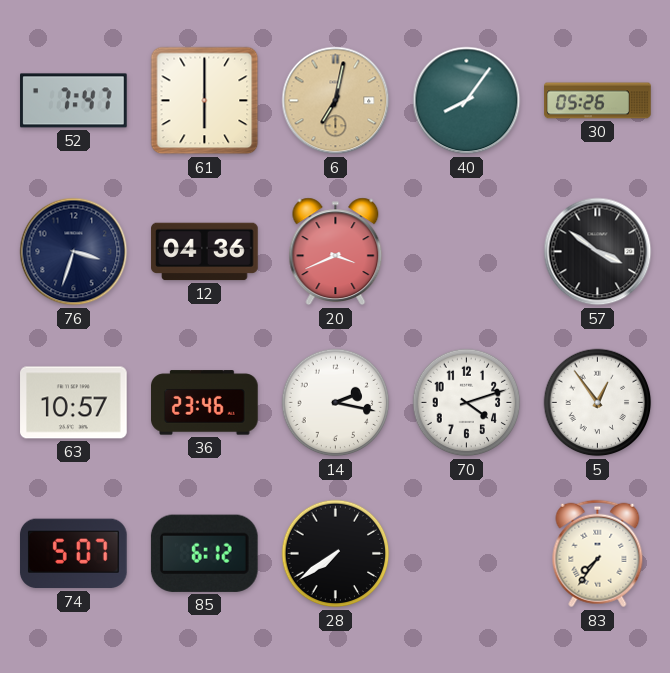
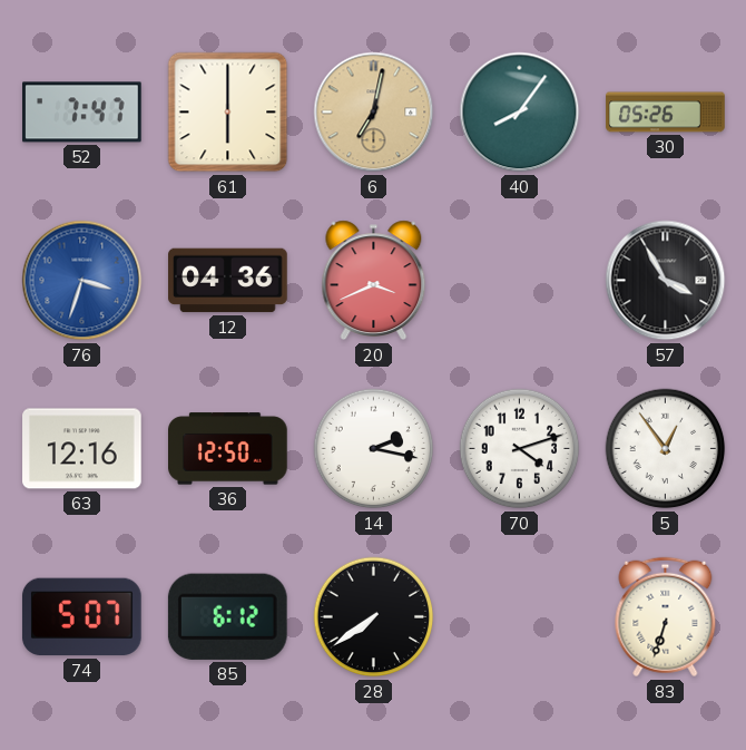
76 dial: navy -> blue (82, 281)
57: 3:51 -> 3:55 (666, 281)
63: 10:57 -> 12:16 (82, 449)
36: 23:46 -> 12:50 (228, 449)
83: 7:36 -> 6:33 (666, 617)
